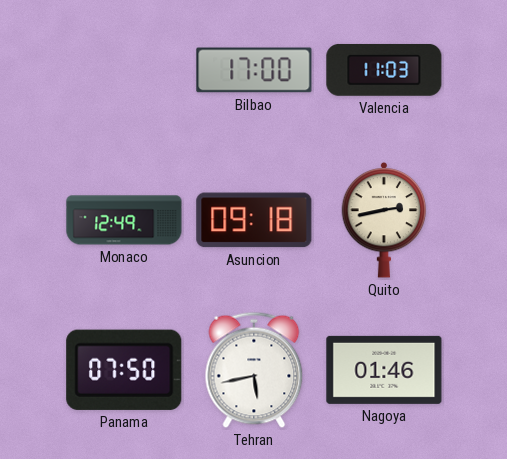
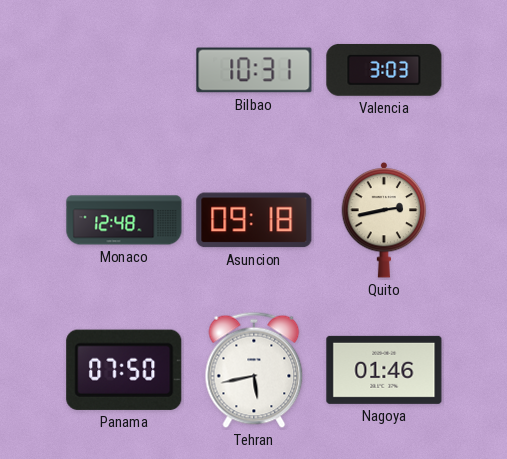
Bilbao: 17:00 -> 10:31 (254, 70)
Valencia: 11:03 -> 3:03 (384, 70)
Monaco: 12:49 -> 12:48 (124, 220)
